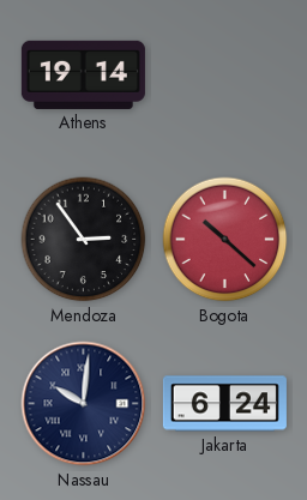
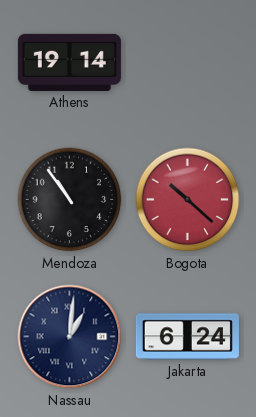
Mendoza: 2:54 -> 10:54 (70, 200)
Nassau: 10:01 -> 1:01 (70, 337)
